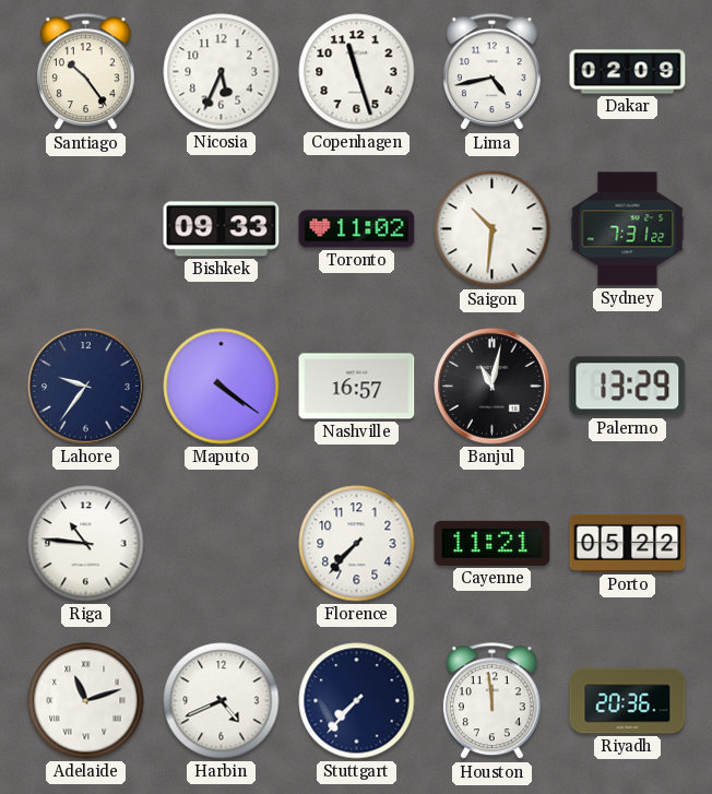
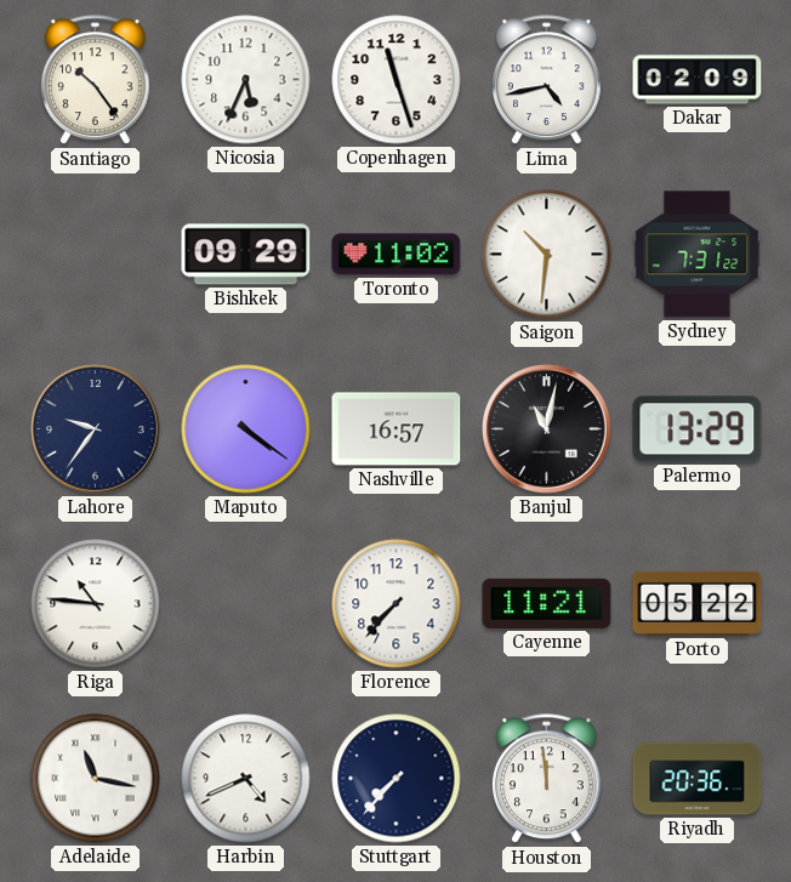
Bishkek: 09:33 -> 09:29 (246, 255)
Adelaide: 11:12 -> 11:17 (96, 779)
